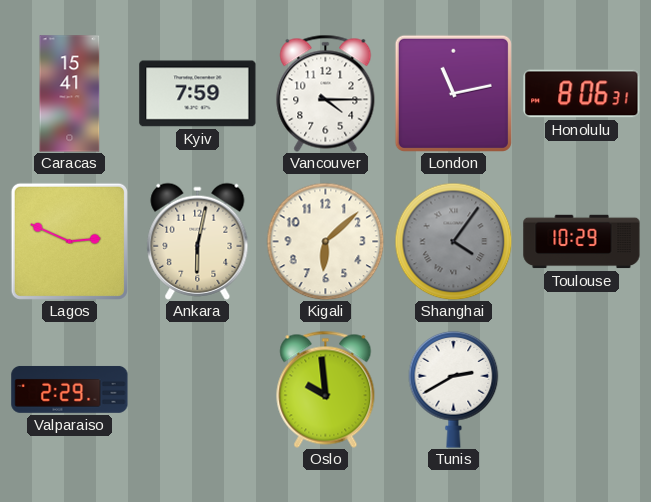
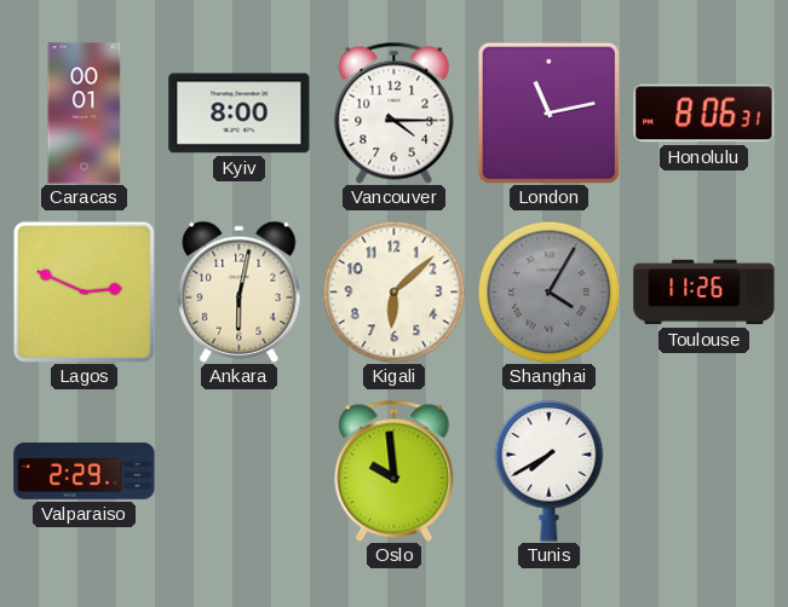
Caracas: 15:41 -> 00:01 (85, 114)
Kyiv: 7:59 -> 8:00 (240, 114)
Shanghai: 4:06 -> 4:05 (548, 291)
Toulouse: 10:29 -> 11:26 (704, 293)
Tunis: 2:40 -> 7:40 (550, 470)
